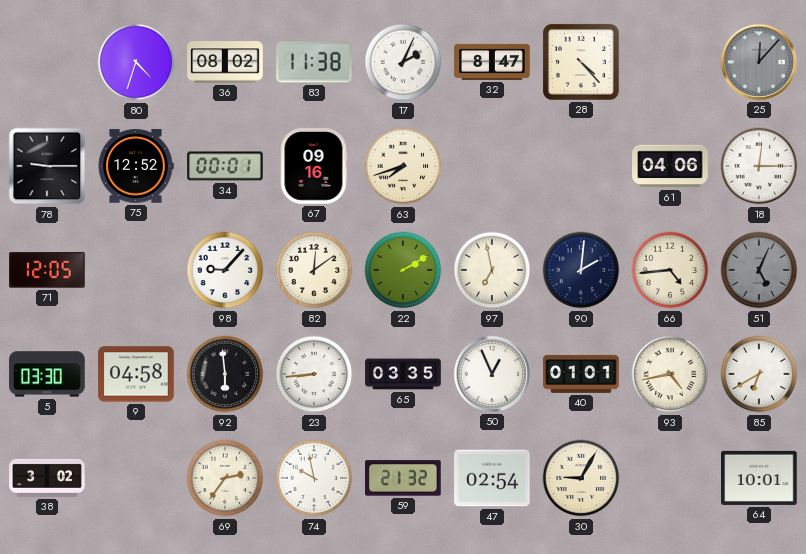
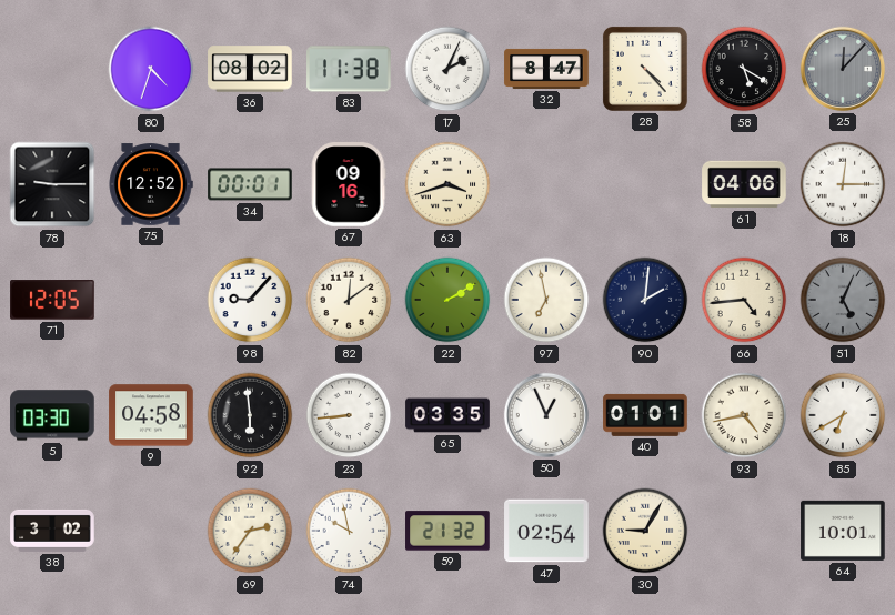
58: none -> 5:20 (744, 69)
63: 7:42 -> 3:42 (447, 184)
